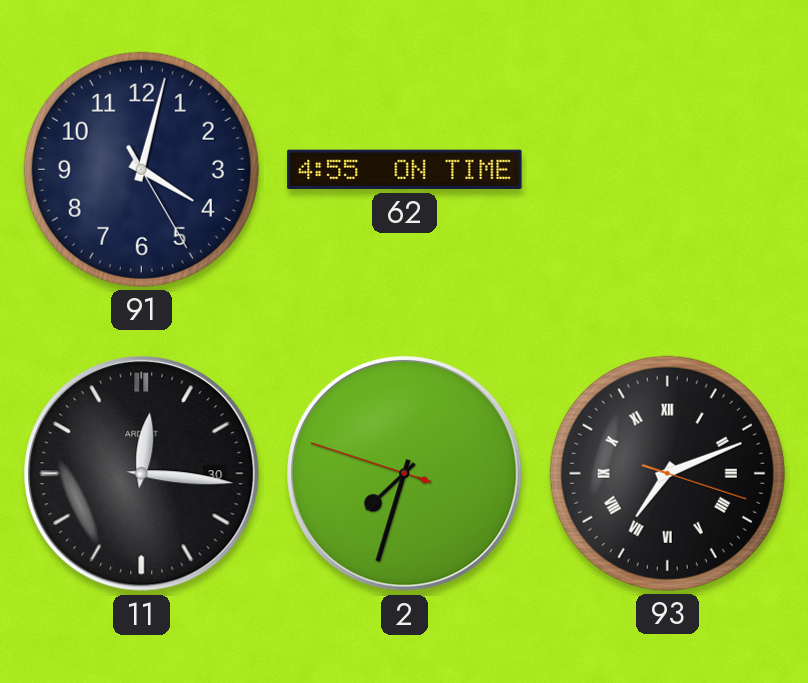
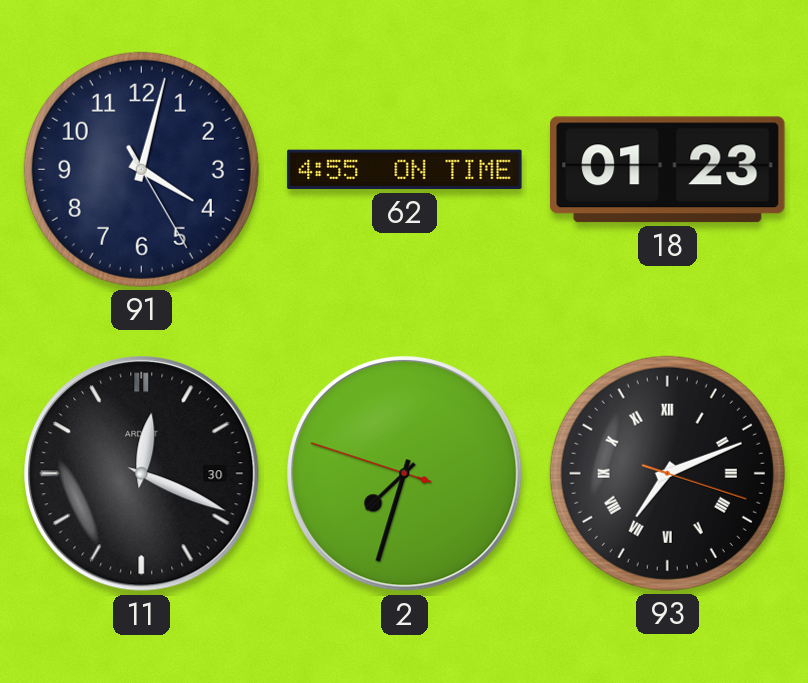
18: none -> 01:23 (668, 170)
11: 12:16 -> 12:19 (142, 474)
